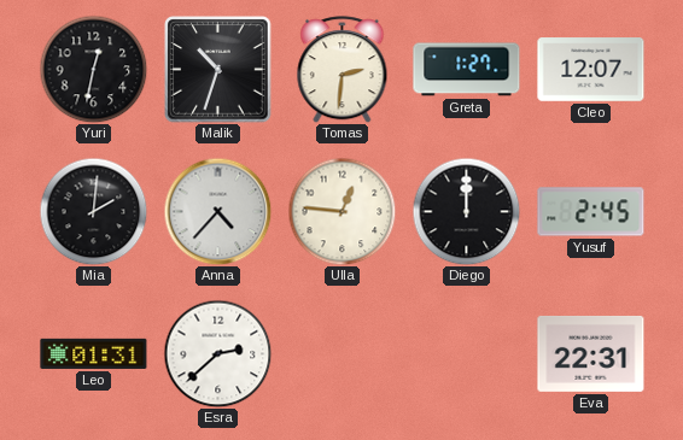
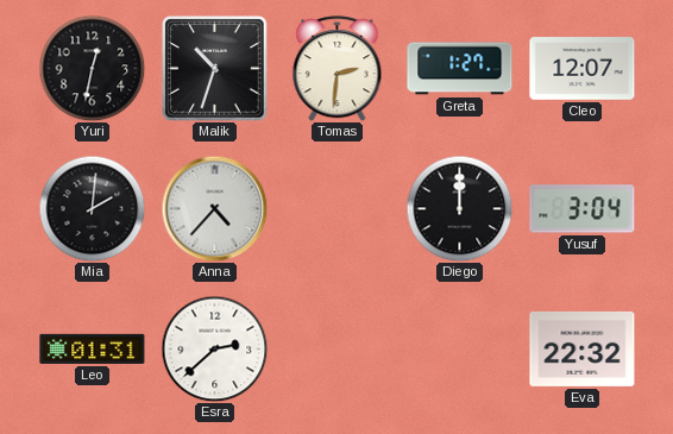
Ulla: 12:46 -> none (341, 211)
Yusuf: 2:45 -> 3:04 (583, 209)
Eva: 22:31 -> 22:32 (583, 348)
